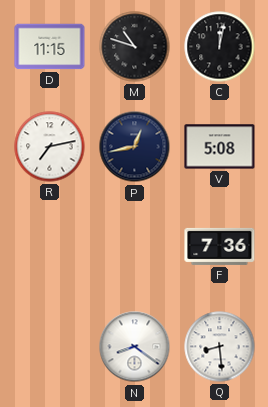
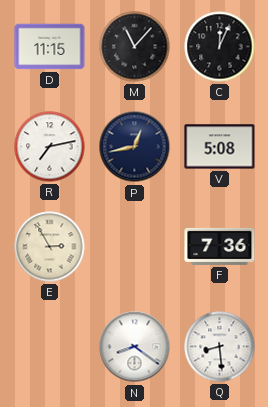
M: 10:48 -> 11:07 (135, 47)
C: 12:02 -> 12:04 (220, 47)
E: none -> 2:55 (50, 247)
